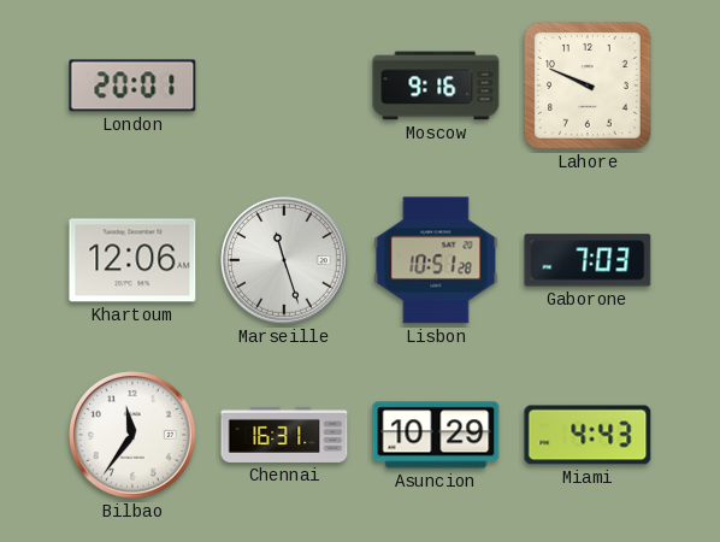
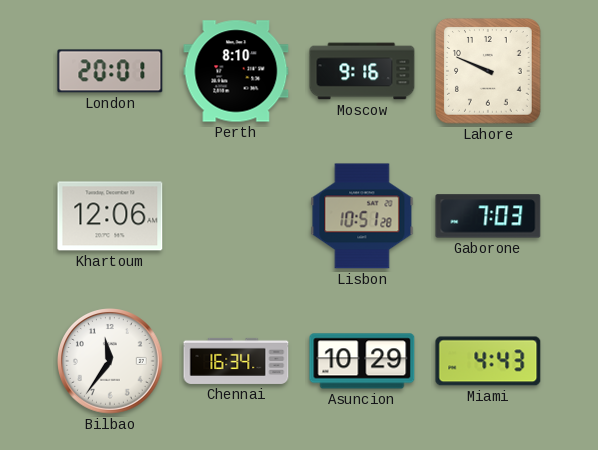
Perth: none -> 8:10 (236, 71)
Marseille: 11:27 -> none (284, 260)
Chennai: 16:31 -> 16:34 (236, 361)
